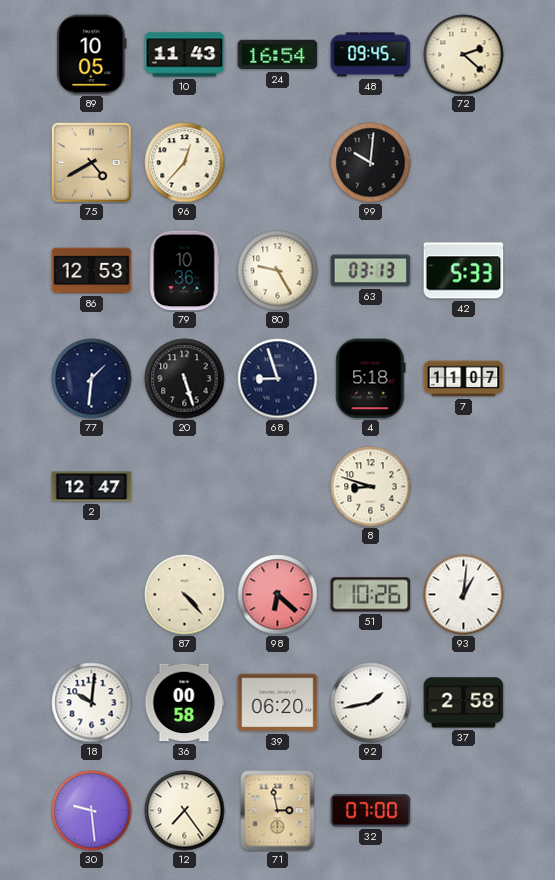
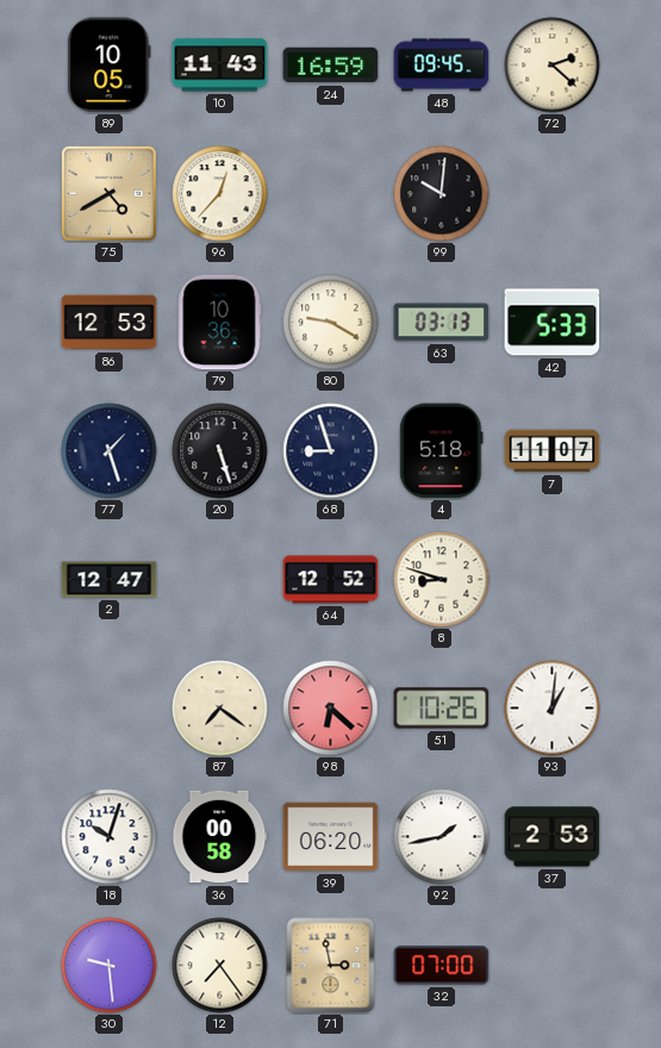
24: 16:54 -> 16:59 (331, 65)
80: 9:25 -> 9:20 (331, 323)
77: 1:31 -> 1:27 (110, 451)
64: none -> 12:52 (331, 580)
87: 4:23 -> 7:21 (220, 709)
18: 10:01 -> 10:03 (110, 837)
37: 2:58 -> 2:53 (553, 837)
